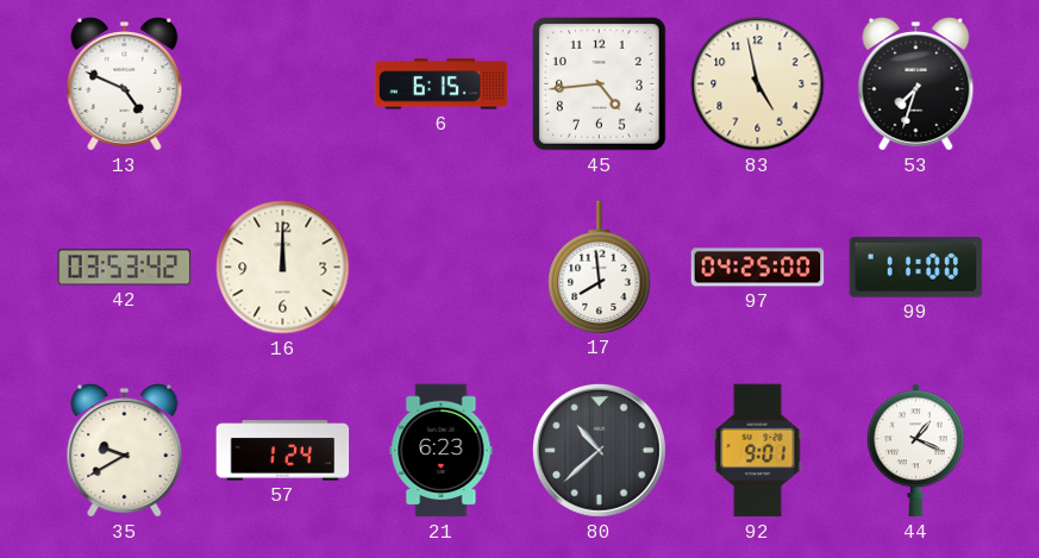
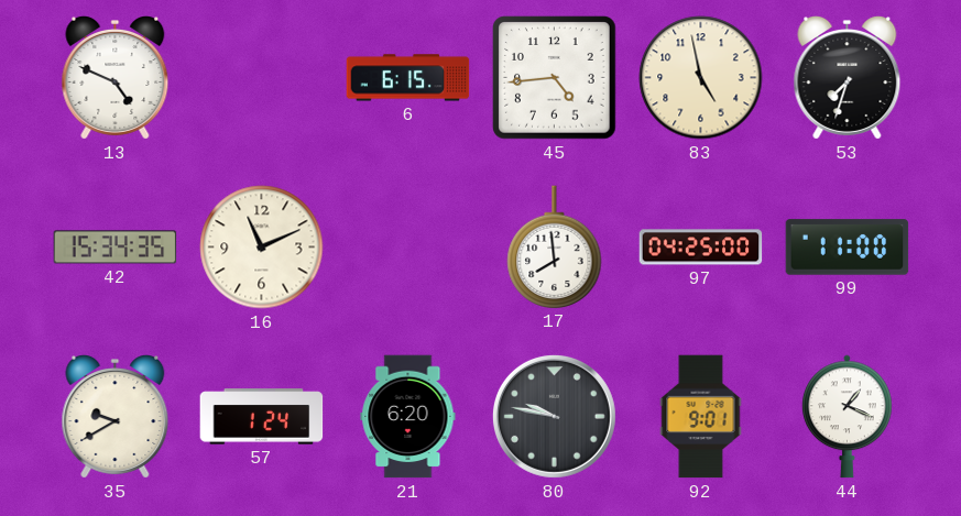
42: 03:53 -> 15:34 (116, 248)
16: 12:00 -> 11:11 (262, 248)
21: 6:23 -> 6:20 (408, 417)
80: 10:38 -> 9:47 (554, 416)
